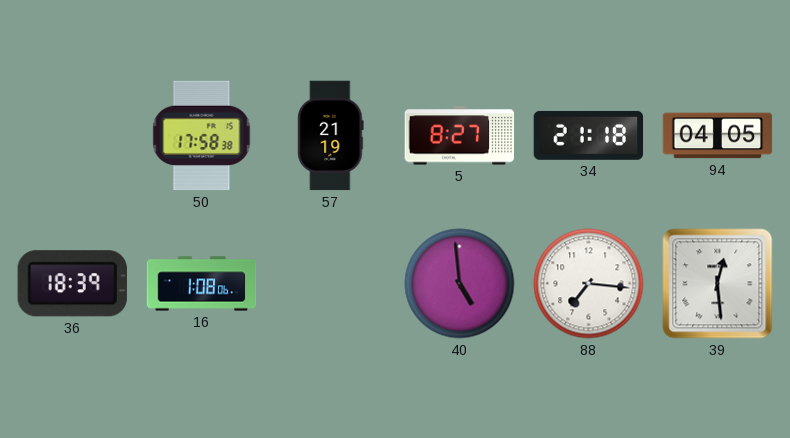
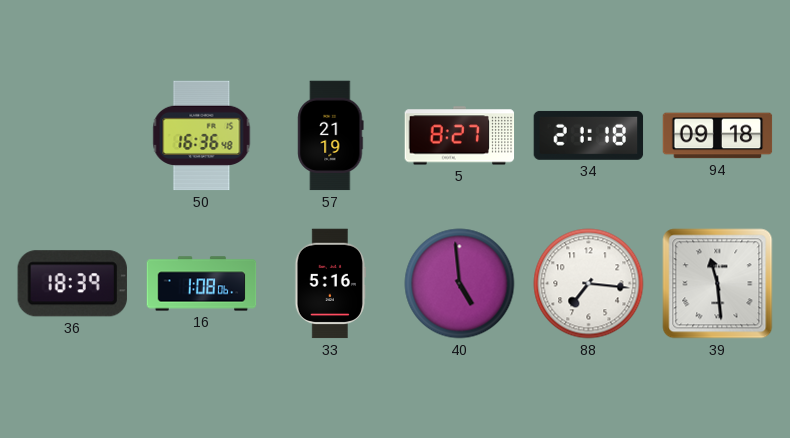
50: 17:58 -> 16:36 (202, 136)
94: 04:05 -> 09:18 (718, 136)
33: none -> 5:16 (330, 284)
39: 12:29 -> 11:29 (718, 284)
